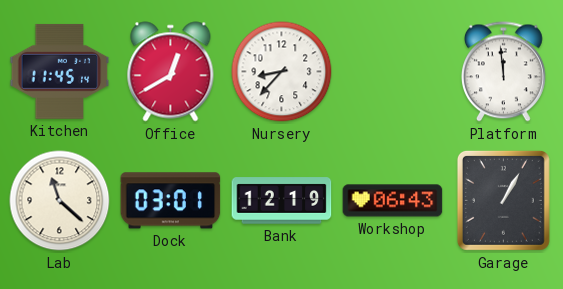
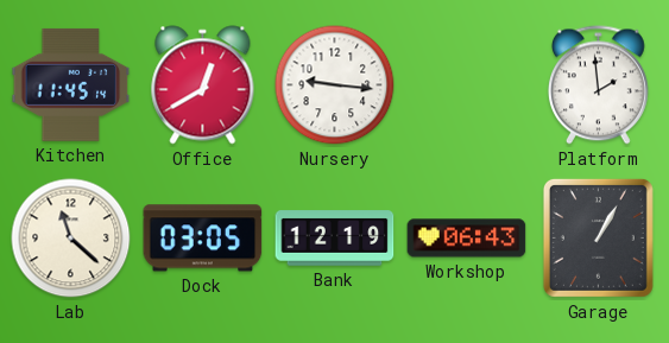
Nursery: 8:37 -> 9:16 (335, 85)
Platform: 11:59 -> 1:59 (598, 85)
Dock: 03:01 -> 03:05 (203, 239)
